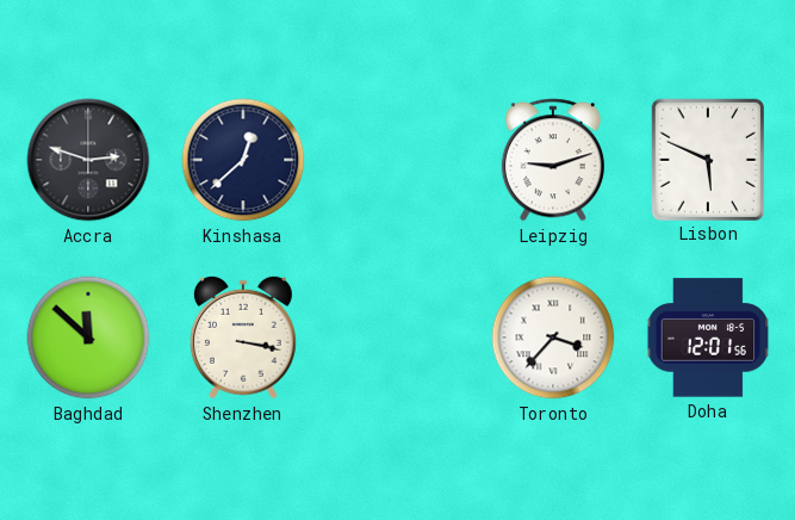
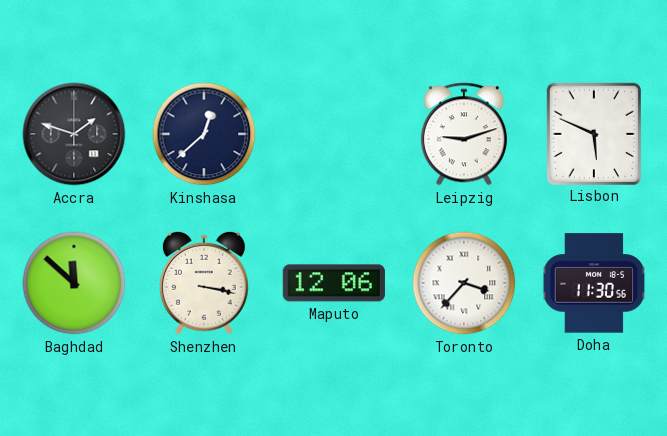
Accra: 2:48 -> 1:48 (74, 134)
Maputo: none -> 12:06 (334, 283)
Doha: 12:01 -> 11:30 (594, 283)
